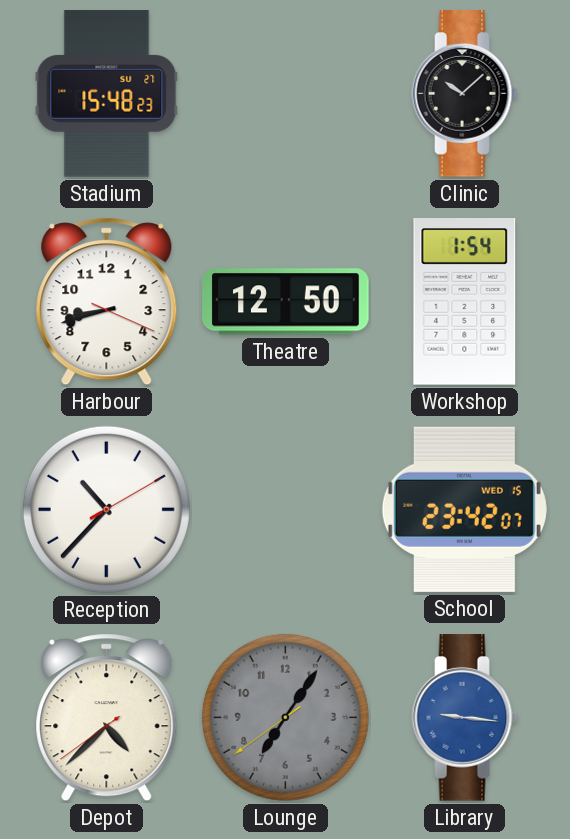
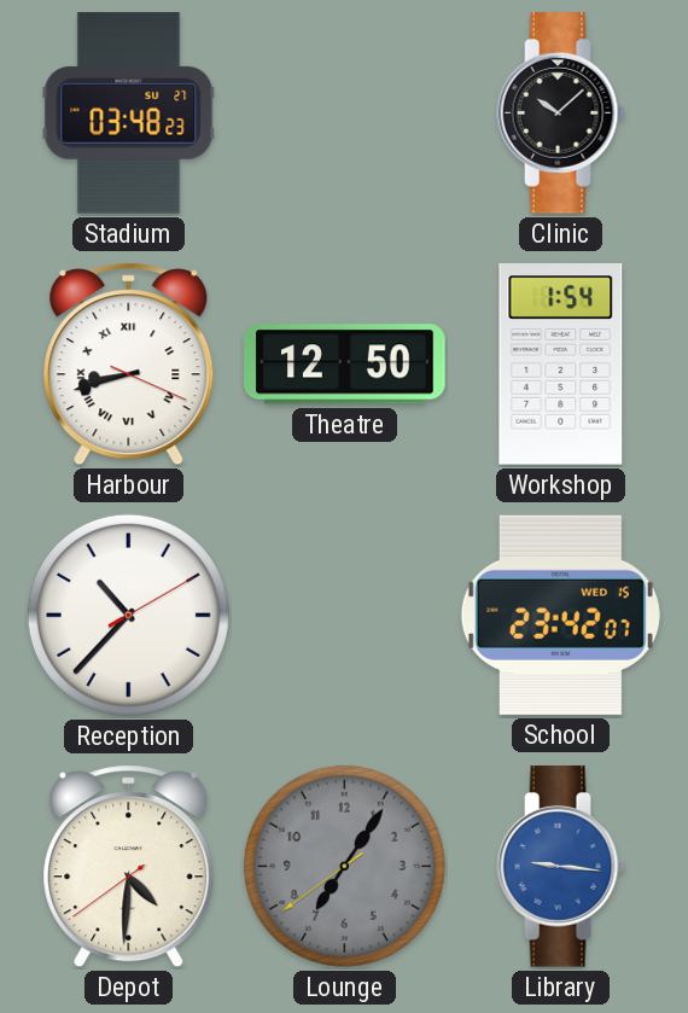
Stadium: 15:48 -> 03:48 (129, 113)
Harbour numerals: Arabic -> Roman (129, 365)
Depot: 4:37 -> 4:30 (129, 867)
